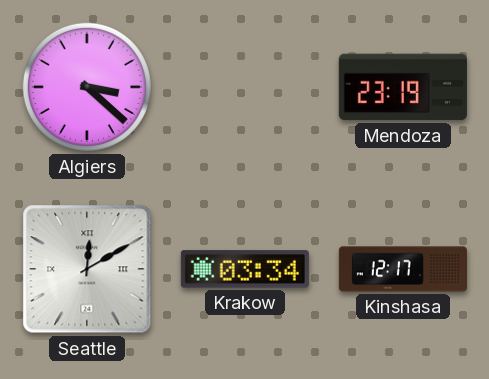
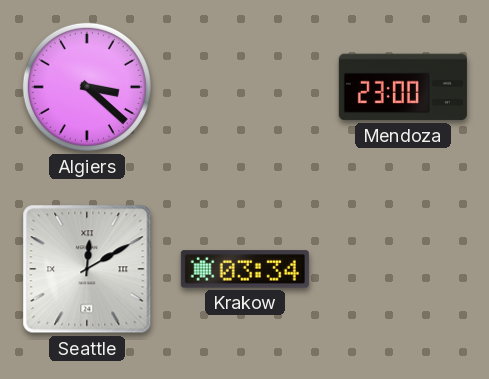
Mendoza: 23:19 -> 23:00 (403, 87)
Kinshasa: 12:17 -> none (403, 269)
